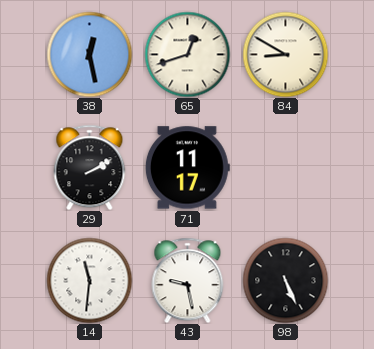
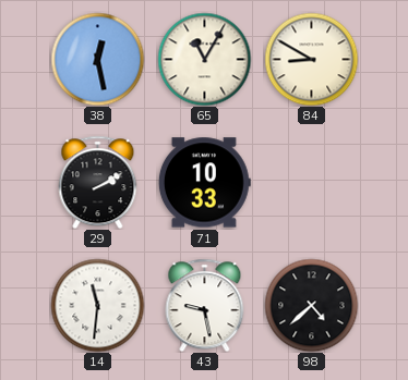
65: 12:42 -> 11:05 (204, 59)
71: 11:17 -> 10:33 (204, 183)
98: 5:26 -> 4:38 (311, 305)
